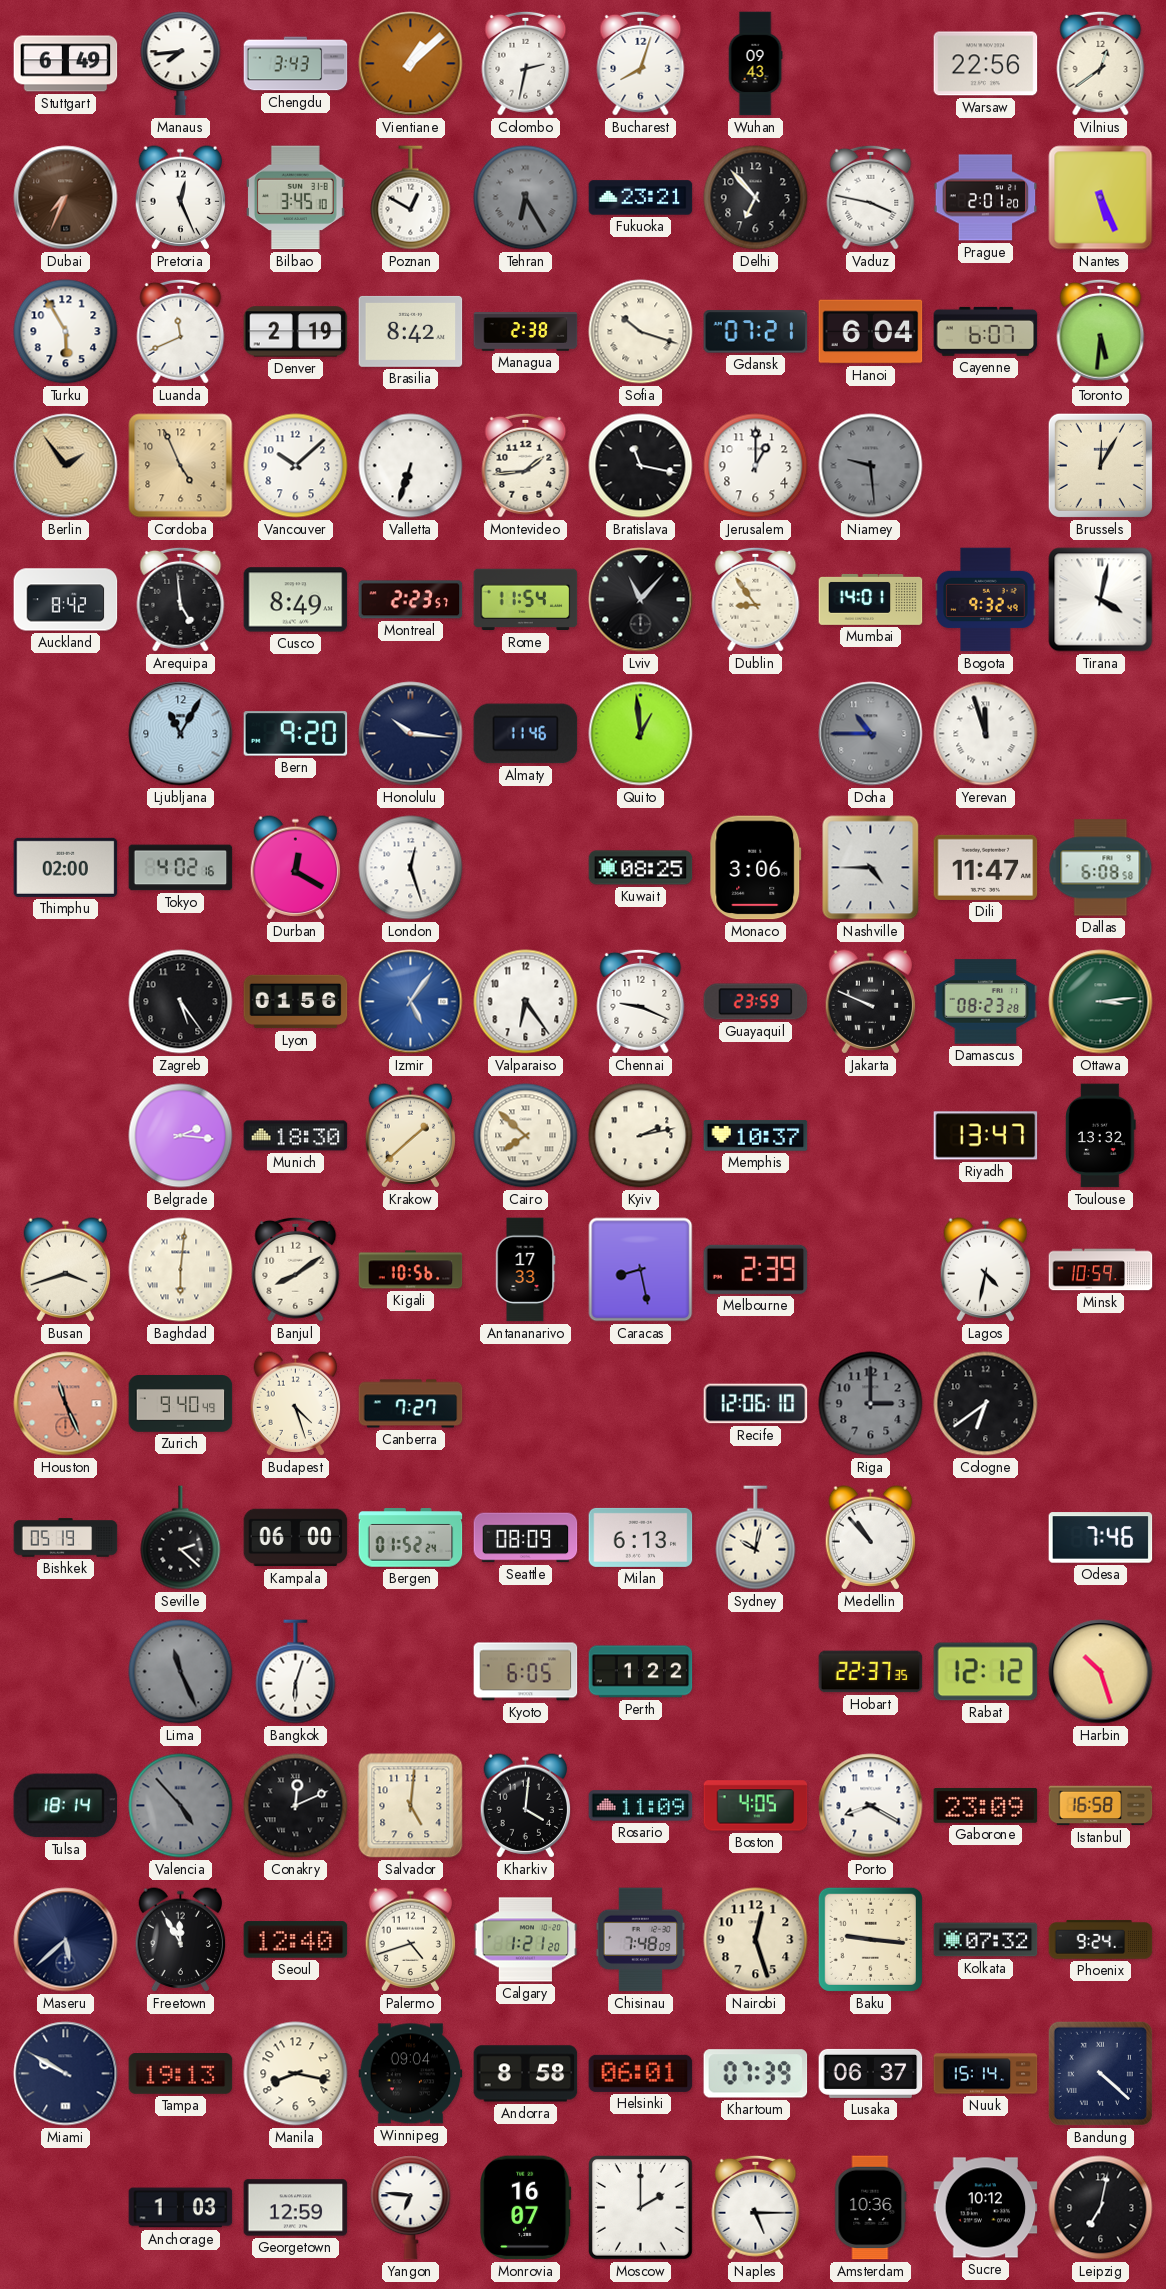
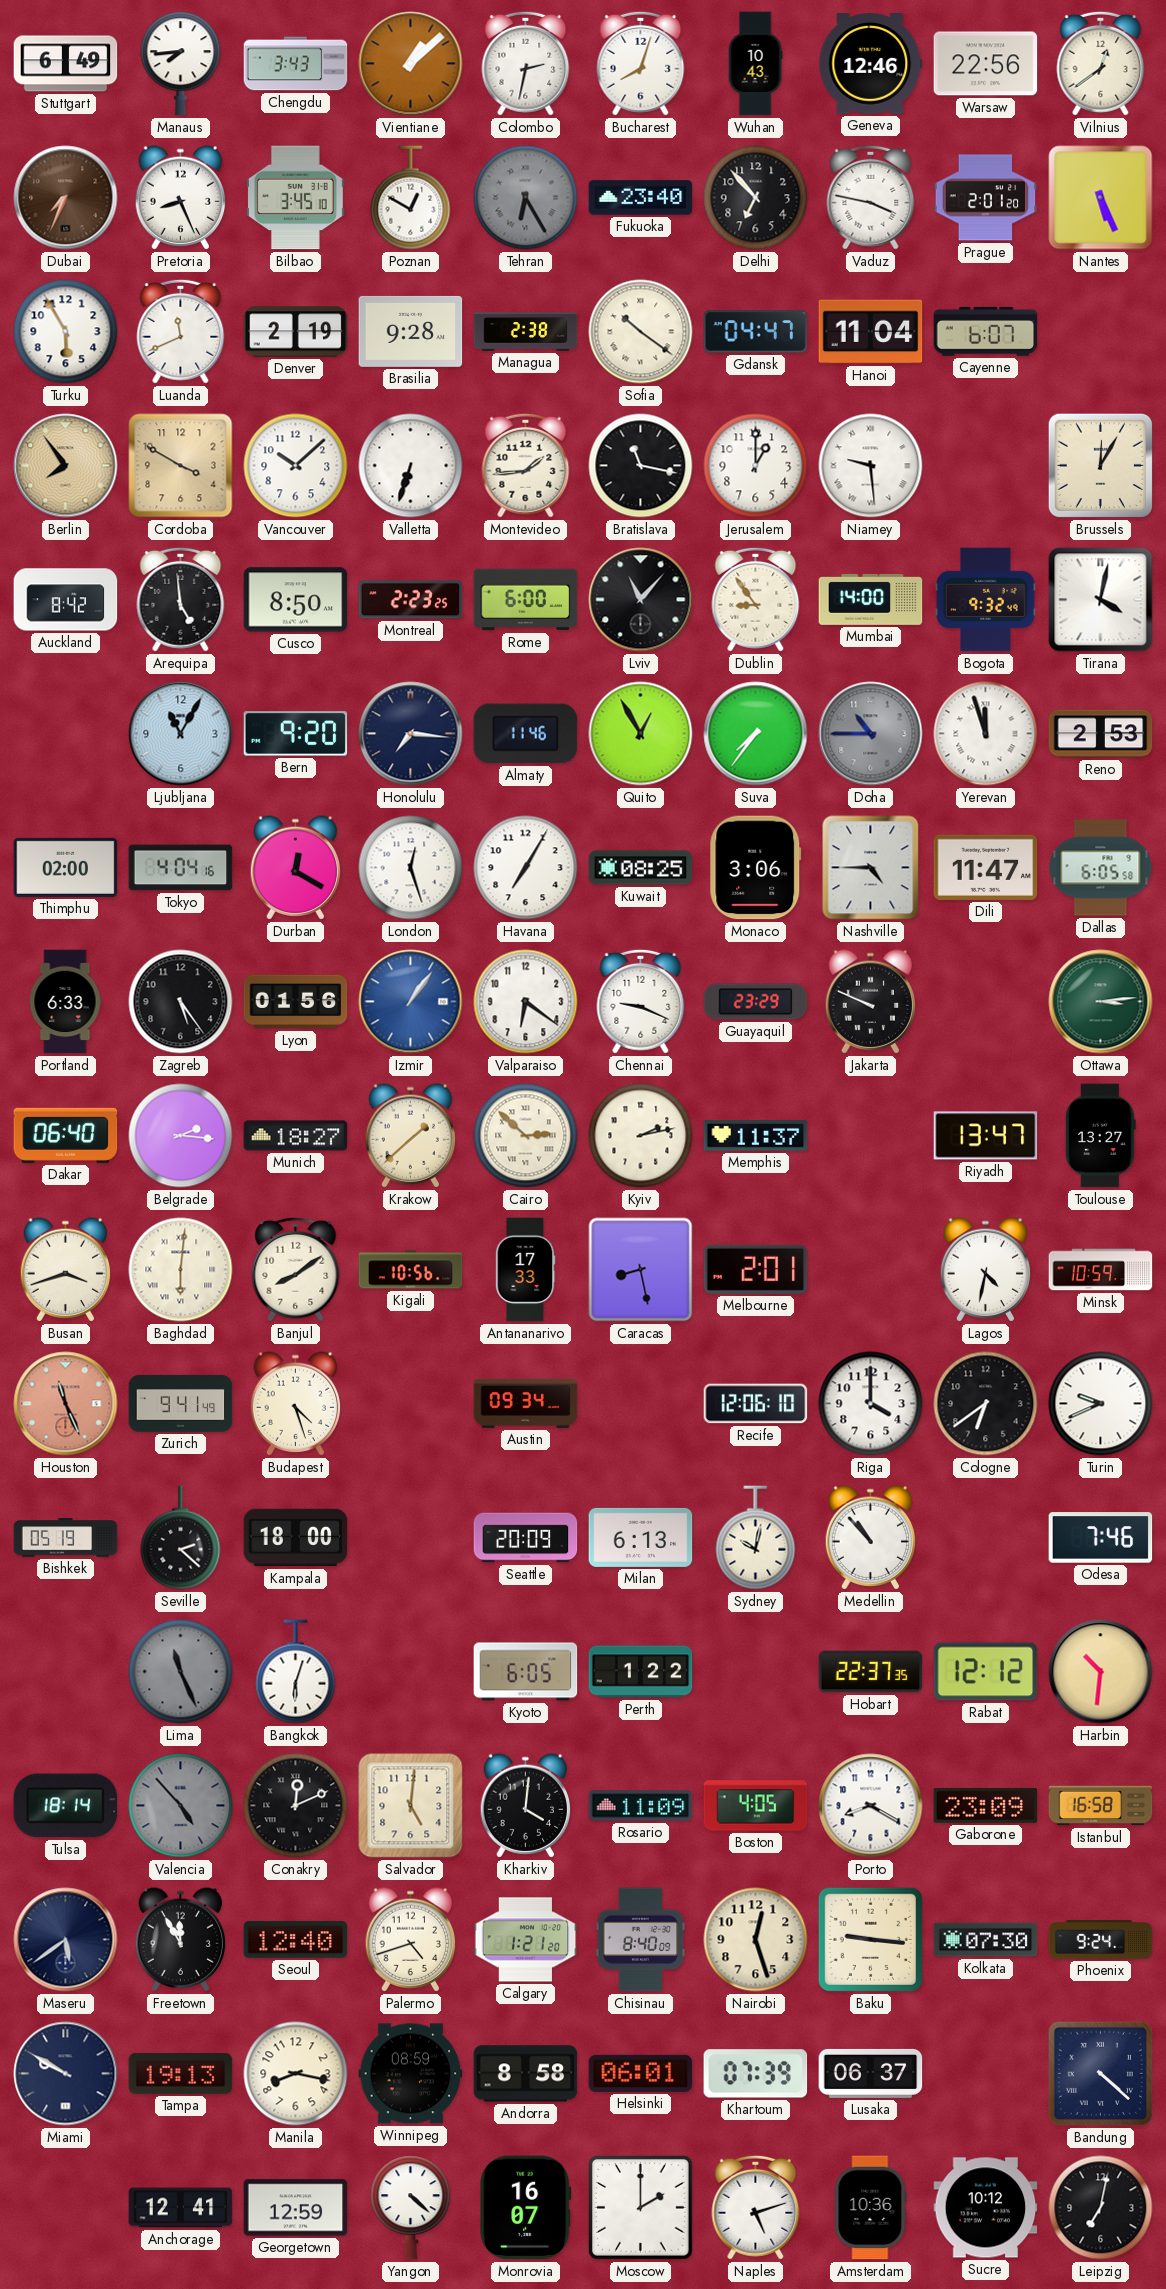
Wuhan: 09:43 -> 10:43 (755, 64)
Geneva: none -> 12:46 (871, 64)
Pretoria: 12:26 -> 8:26 (181, 198)
Fukuoka: 23:21 -> 23:40 (641, 198)
Brasilia: 8:42 -> 9:28 (411, 331)
Sofia: 10:18 -> 10:21 (641, 332)
Gdansk: 07:21 -> 04:47 (756, 332)
Hanoi: 6:04 -> 11:04 (871, 332)
Toronto: 5:31 -> none (1101, 331)
Berlin: 1:54 -> 7:54 (66, 466)
Cordoba: 4:56 -> 3:50 (181, 466)
Niamey dial: grey -> white (871, 466)
Cusco: 8:49 -> 8:50 (296, 600)
Montreal: 2:23:57 -> 2:23:25 (411, 600)
Rome: 11:54 -> 6:00 (526, 600)
Mumbai: 14:01 -> 14:00 (871, 599)
Honolulu: 10:16 -> 7:16 (411, 734)
Quito: 12:59 -> 12:55 (641, 734)
Suva: none -> 7:36 (756, 734)
Reno: none -> 2:53 (1101, 734)
Tokyo: 4:02 -> 4:04 (181, 868)
Havana: none -> 7:05 (526, 868)
Dallas: 6:08 -> 6:05 (1101, 868)
Portland: none -> 6:33 (65, 1002)
Izmir: 5:06 -> 1:06 (411, 1002)
Valparaiso: 6:24 -> 6:21 (526, 1002)
Guayaquil: 23:59 -> 23:29 (756, 1002)
Damascus: 08:23 -> none (986, 1002)
Dakar: none -> 06:40 (66, 1135)
Munich: 18:30 -> 18:27 (296, 1136)
Cairo: 7:52 -> 2:52 (526, 1136)
Memphis: 10:37 -> 11:37 (756, 1136)
Toulouse: 13:32 -> 13:27 (1101, 1136)
Melbourne: 2:39 -> 2:01 (756, 1269)
Zurich: 9:40 -> 9:41 (181, 1404)
Canberra: 7:27 -> none (411, 1404)
Austin: none -> 09:34 (526, 1403)
Riga: 3:00 -> 4:00 (871, 1404)
Riga dial: grey -> white (871, 1404)
Turin: none -> 9:41 (1101, 1404)
Kampala: 06:00 -> 18:00 (296, 1538)
Bergen: 01:52 -> none (411, 1538)
Seattle: 08:09 -> 20:09 (526, 1538)
Harbin: 10:27 -> 10:31 (1101, 1672)
Maseru: 5:38 -> 5:39 (66, 1940)
Chisinau: 7:48 -> 8:40 (641, 1940)
Kolkata: 07:32 -> 07:30 (986, 1940)
Winnipeg: 09:04 -> 08:59 (411, 2074)
Nuuk: 15:14 -> none (986, 2074)
Anchorage: 1:03 -> 12:41 (181, 2208)
Yangon: 6:46 -> 4:22 (411, 2208)
Naples: 5:15 -> 5:12 (756, 2207)
